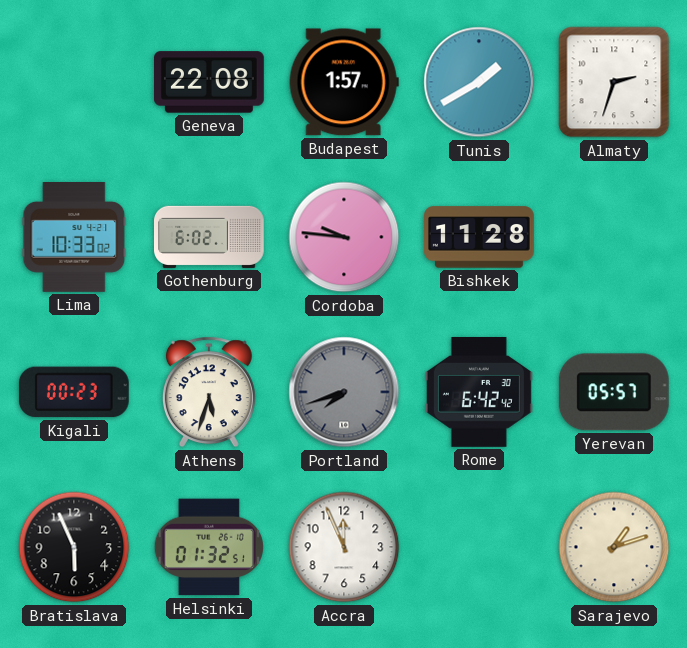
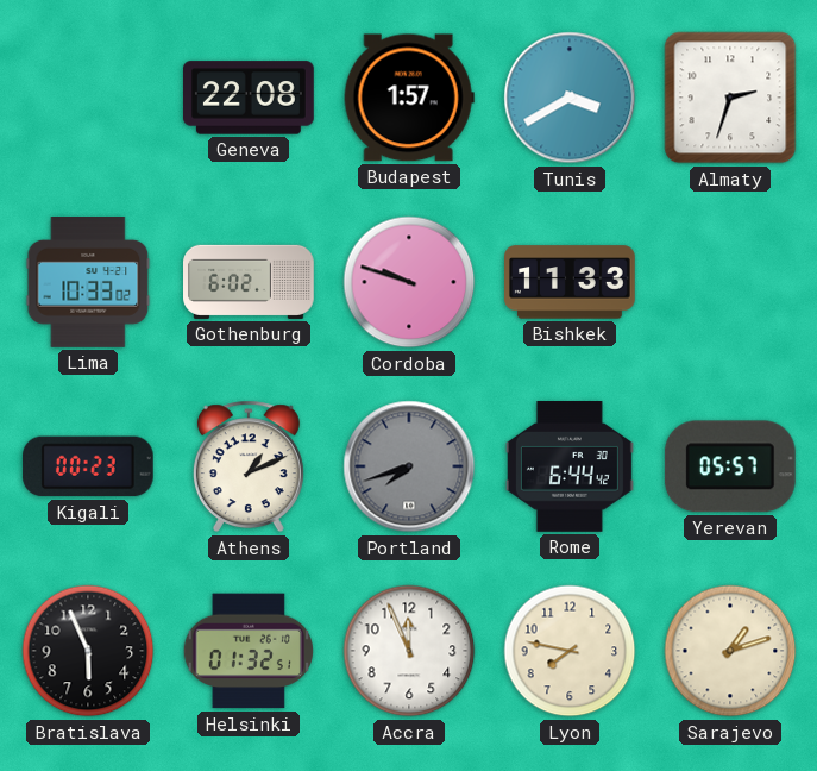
Tunis: 1:40 -> 3:40 (570, 98)
Cordoba: 9:46 -> 9:48 (409, 282)
Bishkek: 11:28 -> 11:33 (571, 282)
Athens: 5:33 -> 1:11 (249, 466)
Rome: 6:42 -> 6:44 (570, 468)
Lyon: none -> 7:47 (570, 651)
